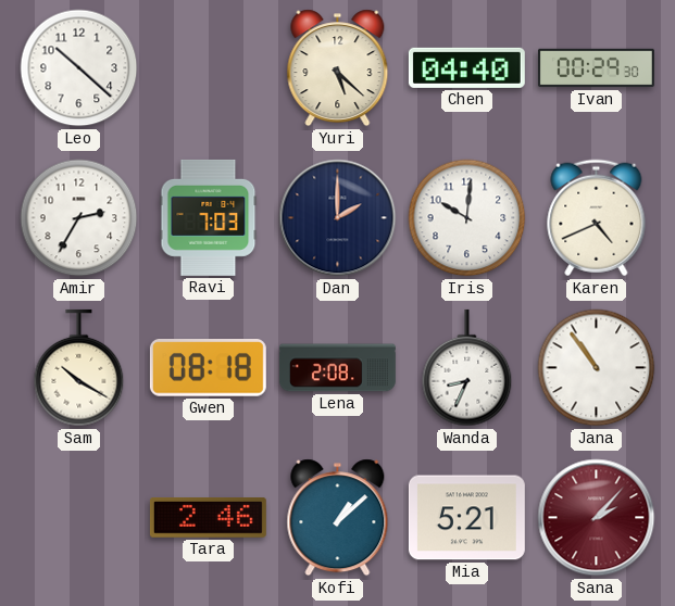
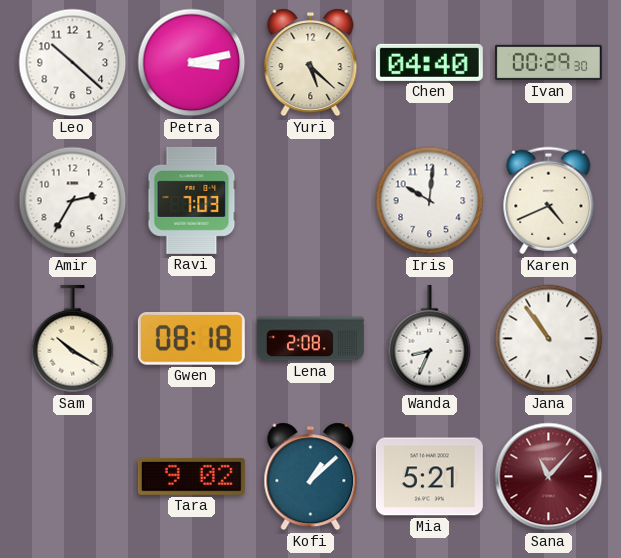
Petra: none -> 3:13 (192, 63)
Dan: 2:00 -> none (338, 218)
Tara: 2:46 -> 9:02 (191, 477)
Sana: 2:07 -> 11:07 (549, 477)
